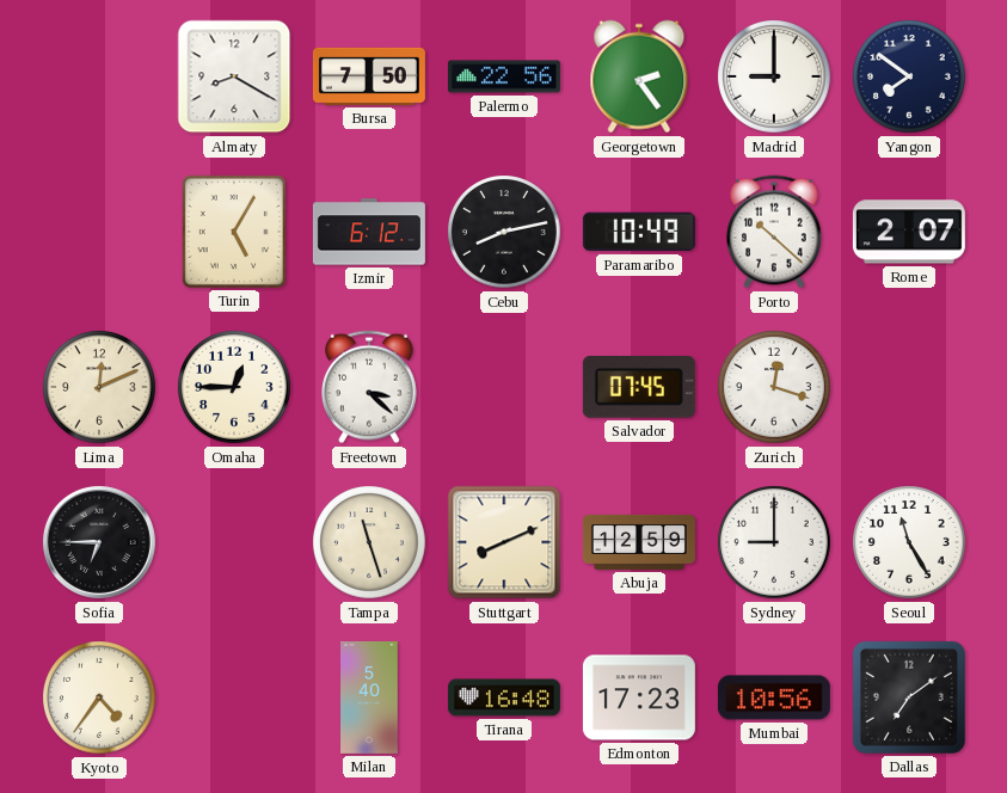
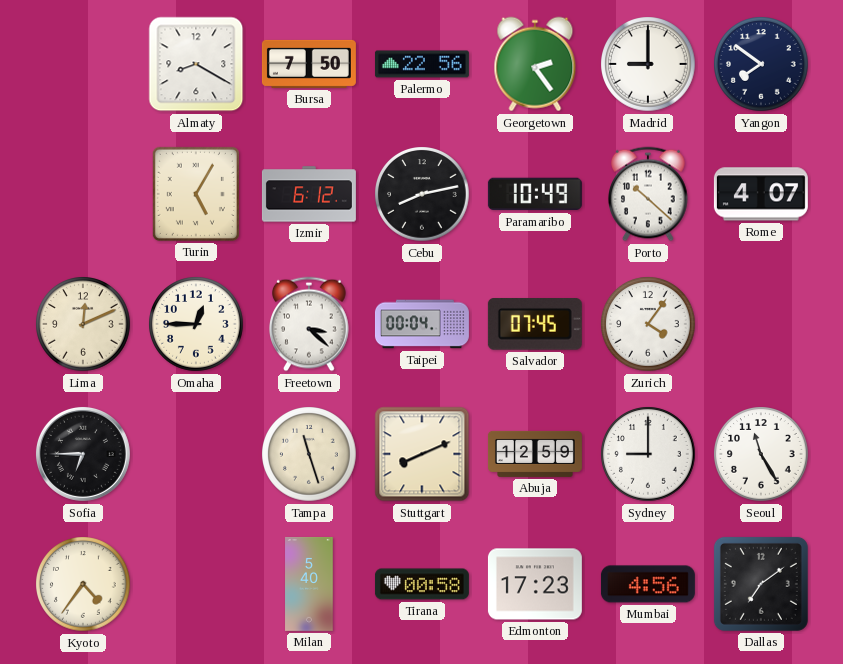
Rome: 2:07 -> 4:07 (761, 194)
Taipei: none -> 00:04 (422, 324)
Zurich: 12:18 -> 4:06 (648, 324)
Tirana: 16:48 -> 00:58 (422, 584)
Mumbai: 10:56 -> 4:56 (648, 584)
